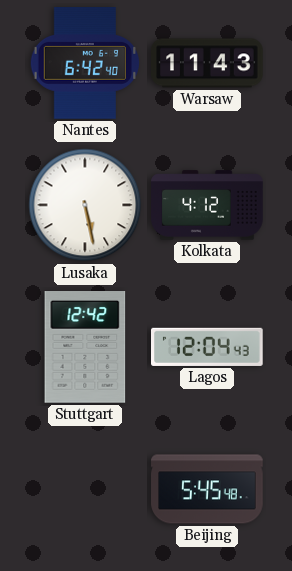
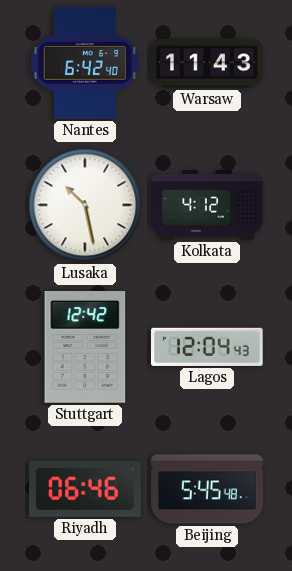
Lusaka: 5:28 -> 10:28 (85, 205)
Riyadh: none -> 06:46 (85, 489)
